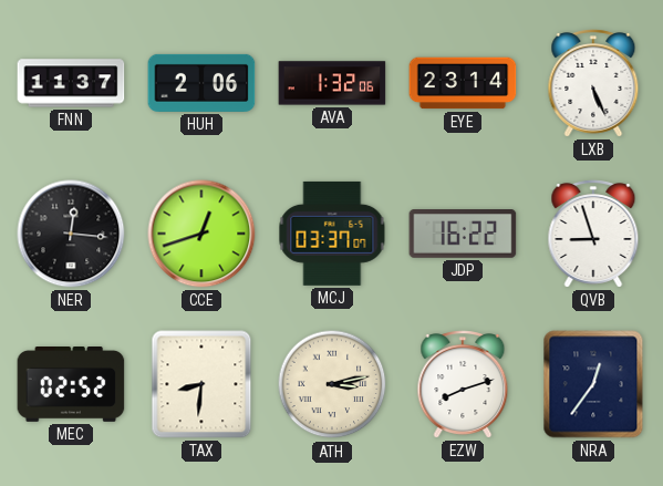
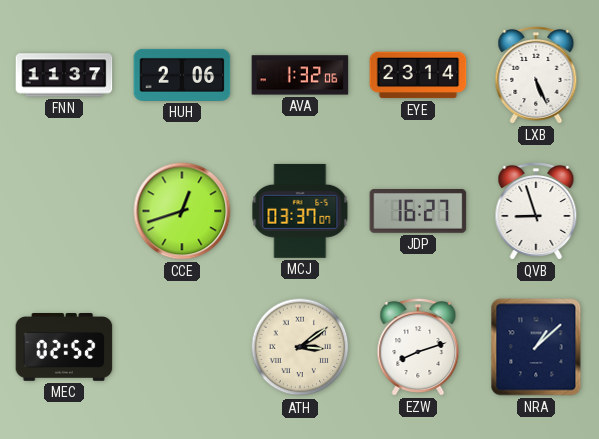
NER: 12:16 -> none (71, 234)
JDP: 16:22 -> 16:27 (418, 212)
TAX: 8:31 -> none (201, 384)
ATH: 3:13 -> 3:09 (300, 347)
NRA: 12:36 -> 1:08 (536, 347)
